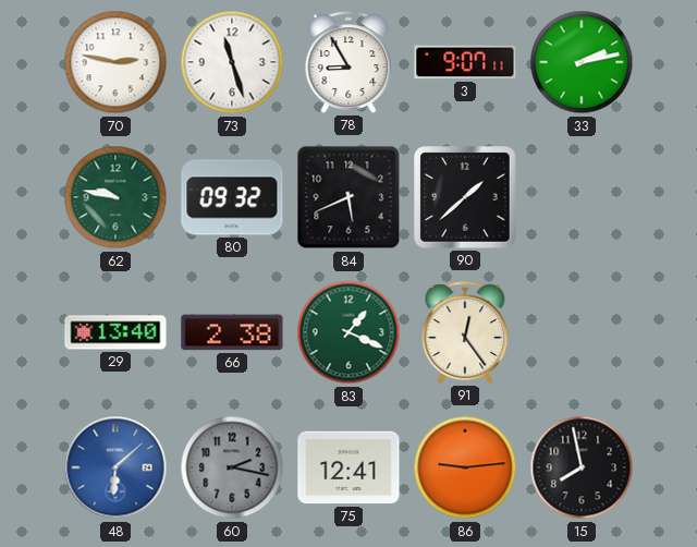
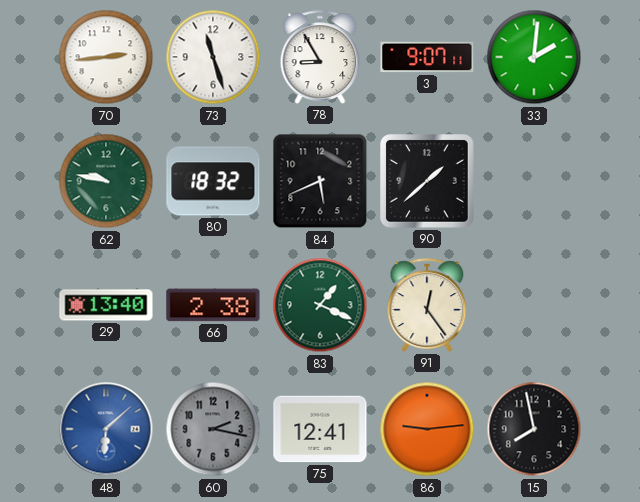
70: 2:47 -> 2:44 (106, 57)
33: 2:13 -> 2:01 (534, 57)
80: 09:32 -> 18:32 (213, 181)
